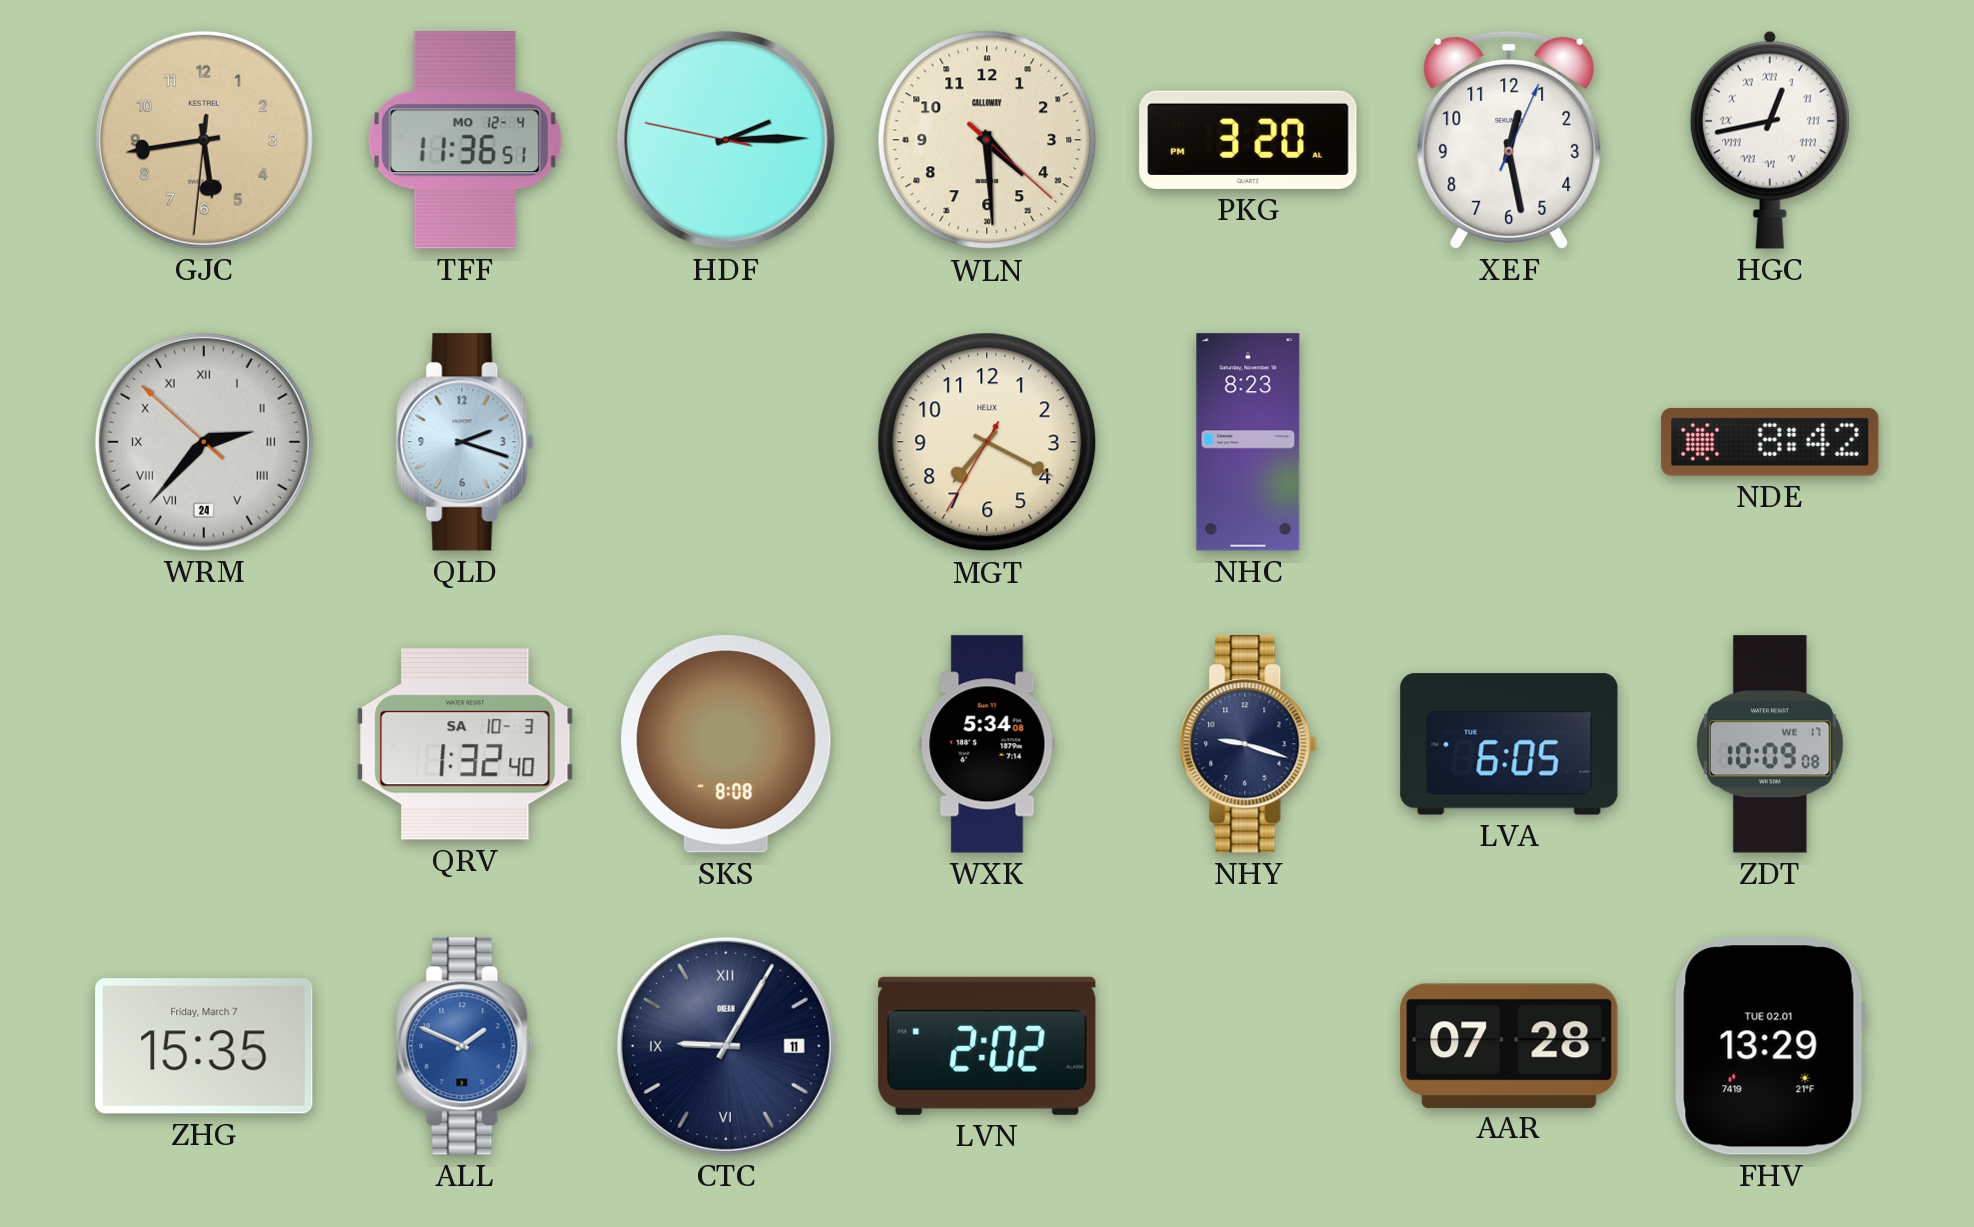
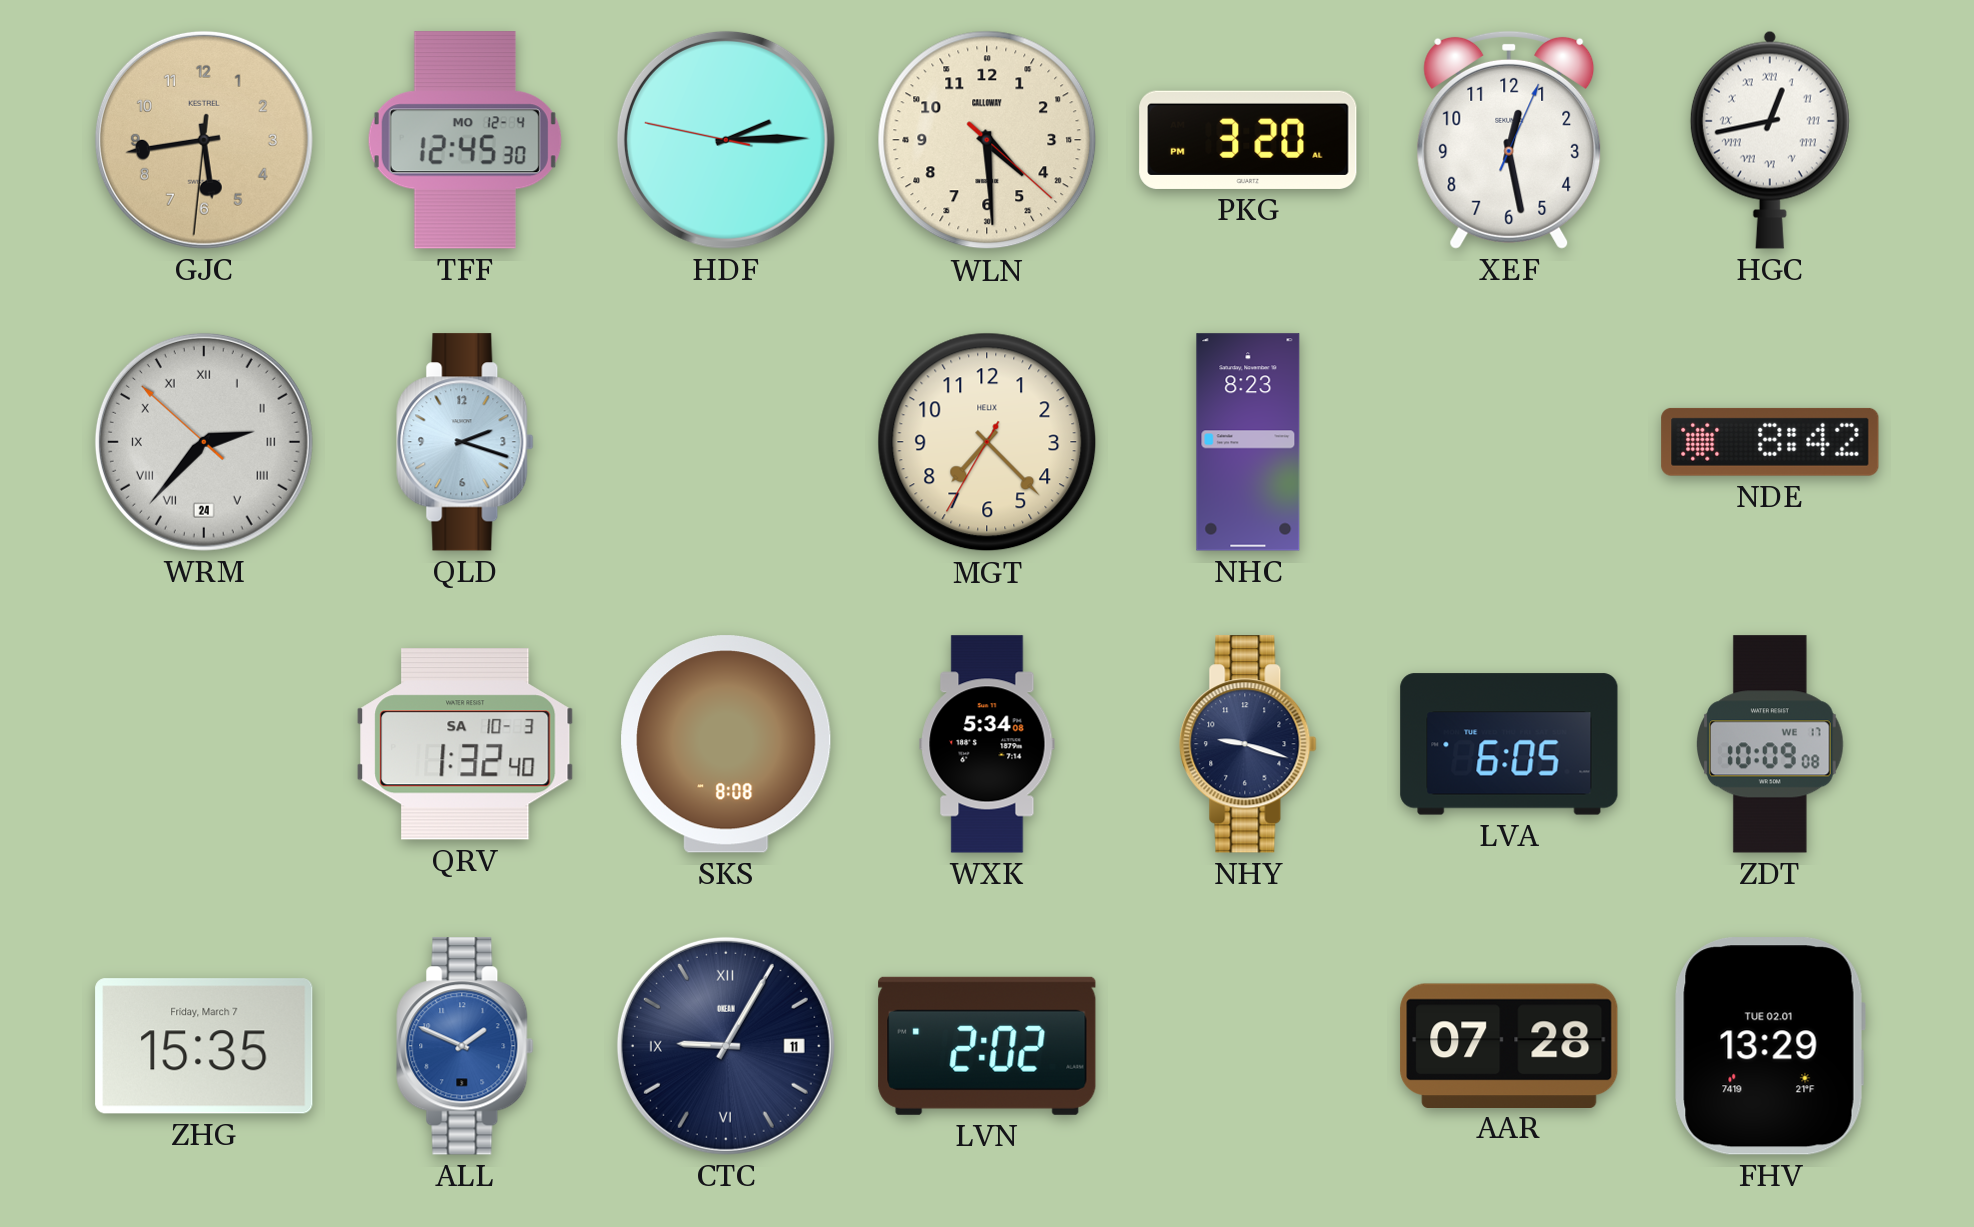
TFF: 11:36 -> 12:45 (465, 140)
MGT: 7:19 -> 7:22 (987, 442)
